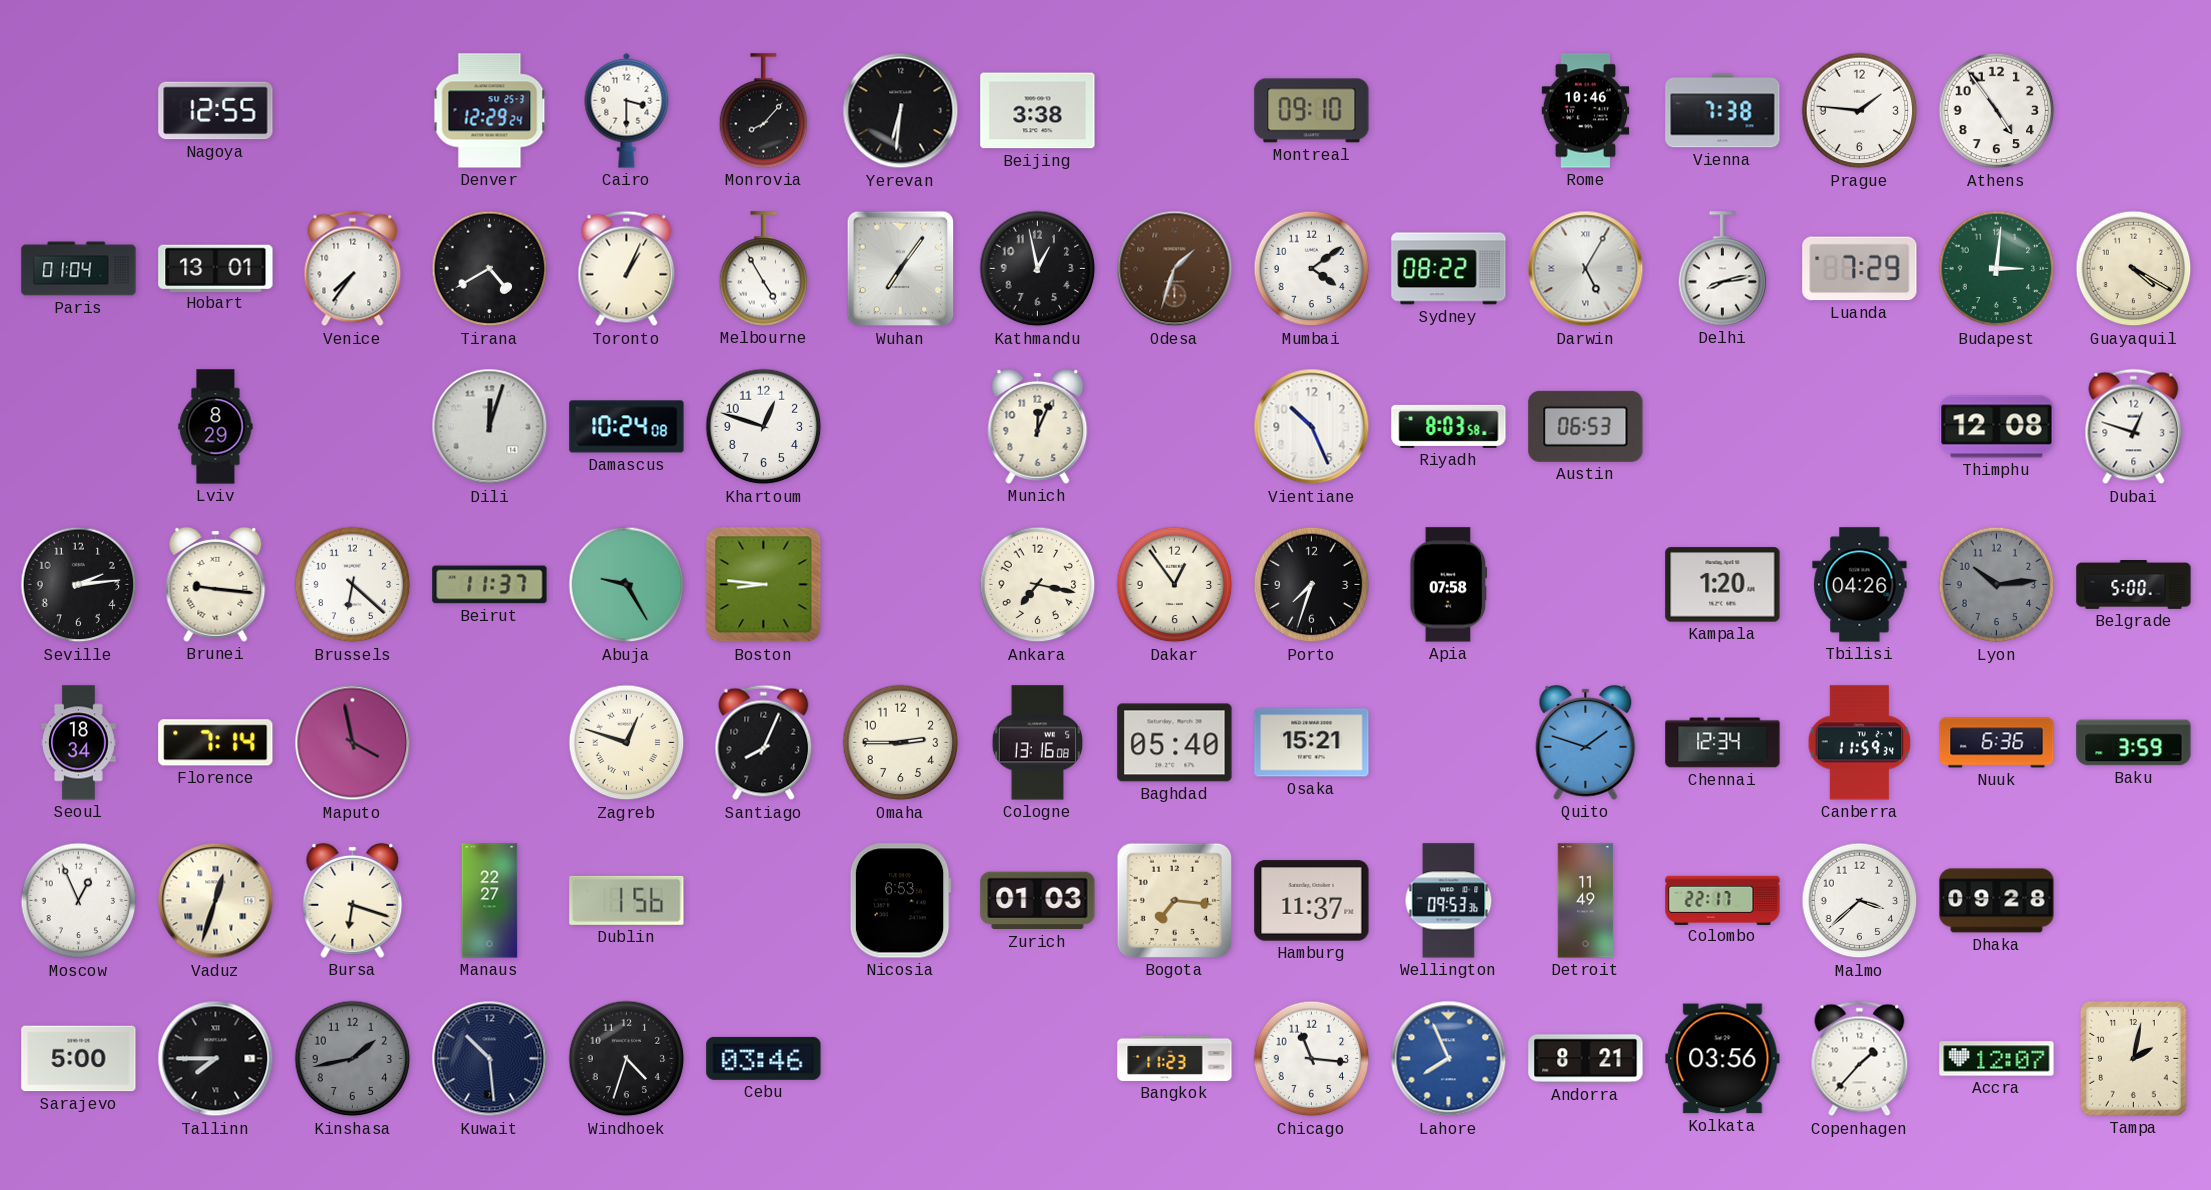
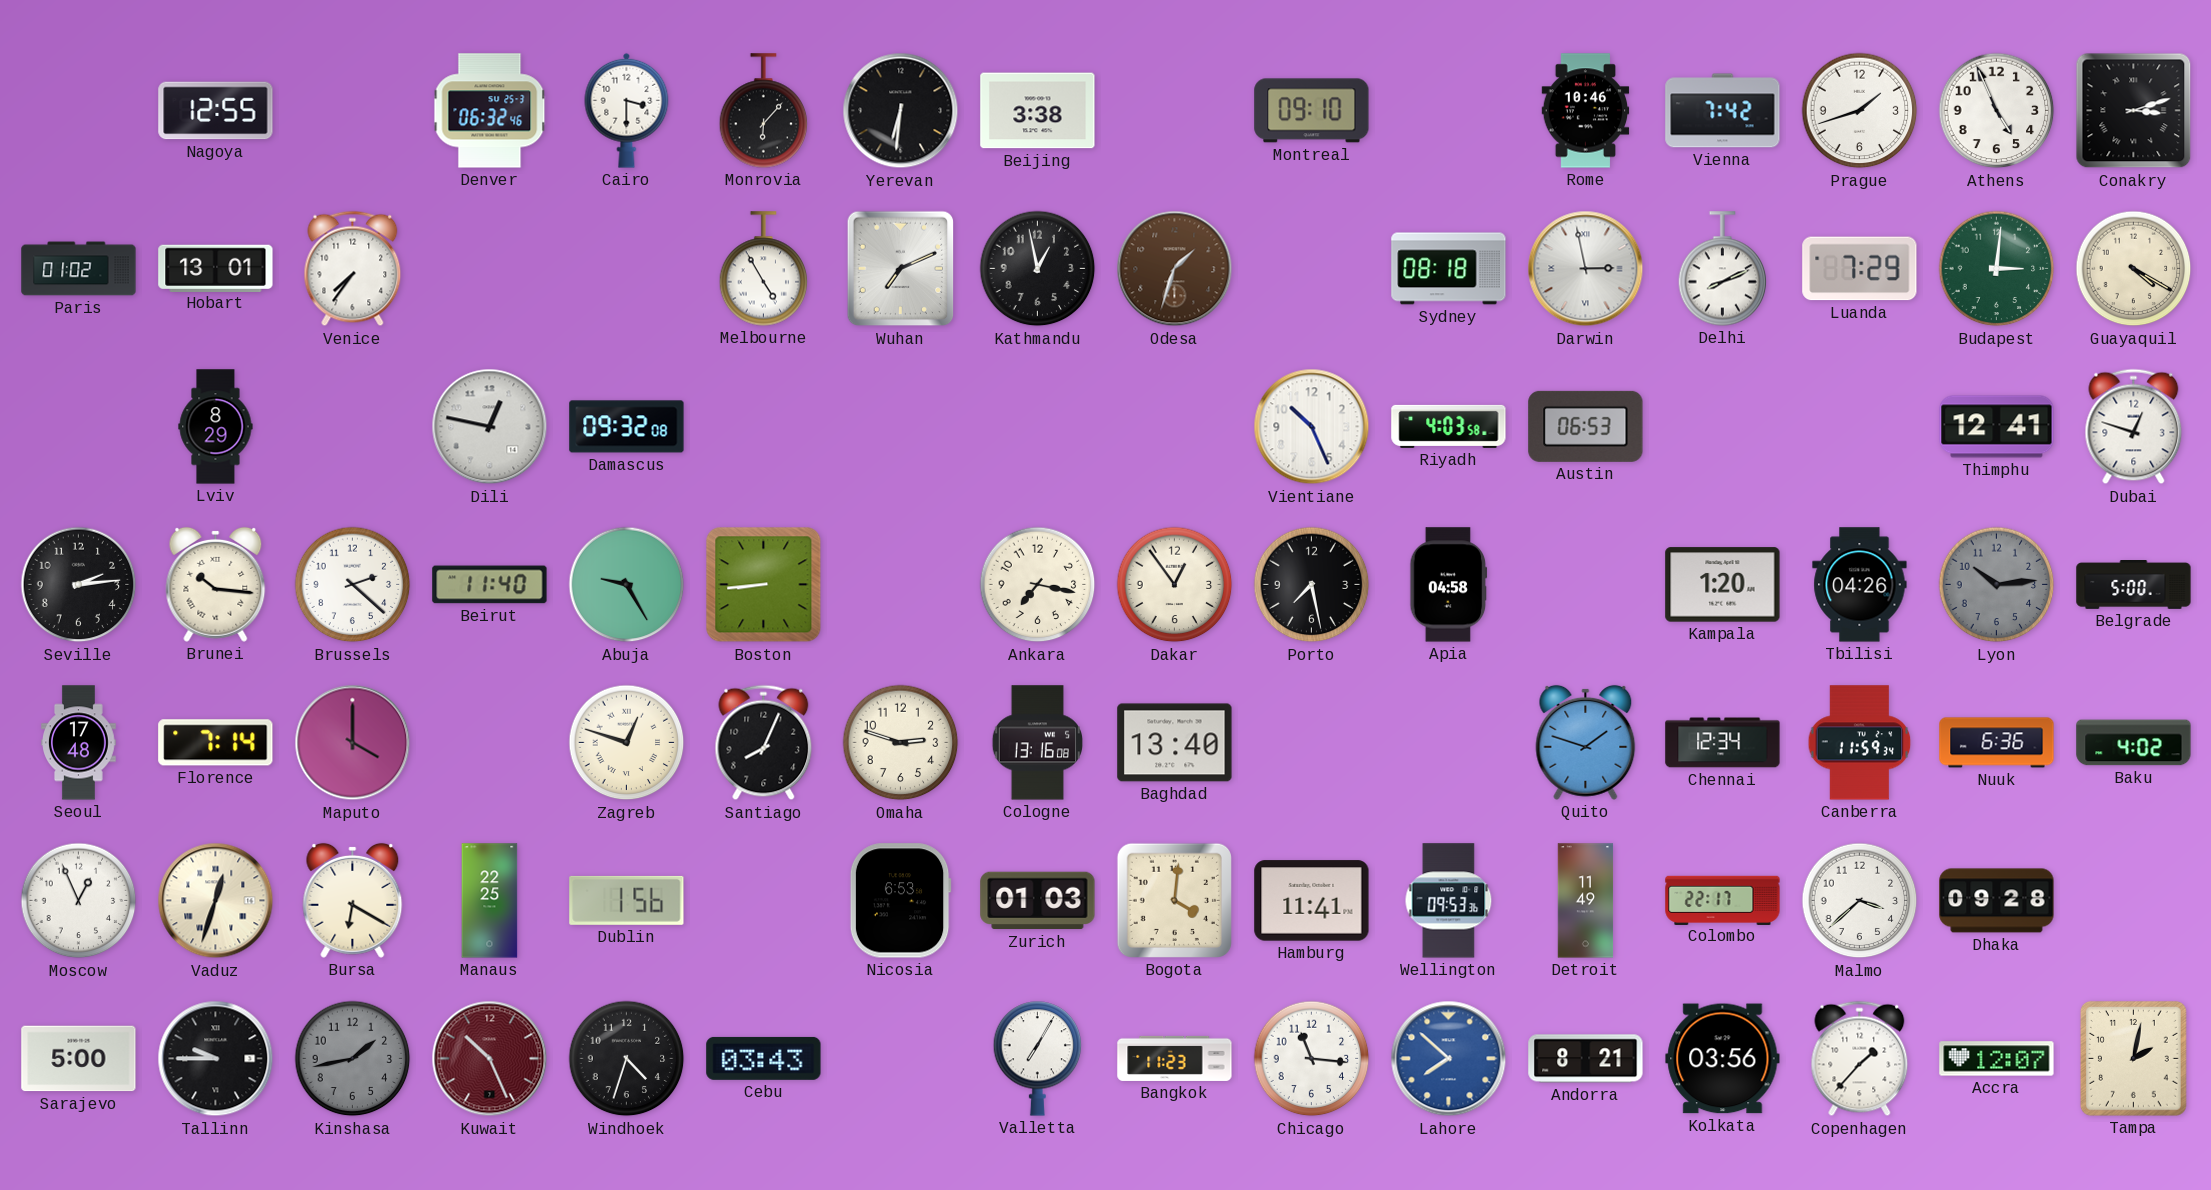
Denver: 12:29 -> 06:32 (490, 111)
Monrovia: 8:07 -> 6:07 (764, 111)
Vienna: 7:38 -> 7:42 (1723, 111)
Prague: 1:46 -> 1:42 (1860, 111)
Athens: 4:54 -> 4:56 (1997, 111)
Conakry: none -> 3:12 (2134, 111)
Paris: 01:04 -> 01:02 (79, 269)
Tirana: 4:40 -> none (490, 269)
Toronto: 1:04 -> none (627, 269)
Wuhan: 7:06 -> 7:11 (901, 269)
Mumbai: 4:09 -> none (1312, 269)
Sydney: 08:22 -> 08:18 (1449, 269)
Darwin: 5:05 -> 2:58 (1586, 269)
Delhi: 8:13 -> 8:11 (1723, 269)
Dili: 12:03 -> 12:47 (490, 427)
Damascus: 10:24 -> 09:32 (627, 427)
Khartoum: 12:48 -> none (764, 427)
Munich: 12:04 -> none (1038, 426)
Riyadh: 8:03 -> 4:03 (1449, 426)
Thimphu: 12:08 -> 12:41 (1997, 427)
Brunei: 9:16 -> 10:16 (216, 584)
Brussels: 6:22 -> 2:22 (353, 585)
Beirut: 11:37 -> 11:40 (490, 585)
Boston: 8:46 -> 8:44 (764, 585)
Porto: 7:33 -> 7:28 (1312, 585)
Apia: 07:58 -> 04:58 (1449, 585)
Seoul: 18:34 -> 17:48 (79, 743)
Maputo: 3:58 -> 4:00 (353, 743)
Omaha: 2:45 -> 2:48 (901, 743)
Baghdad: 05:40 -> 13:40 (1175, 743)
Osaka: 15:21 -> none (1312, 743)
Baku: 3:59 -> 4:02 (2134, 743)
Bursa: 6:18 -> 6:20 (353, 900)
Manaus: 22:27 -> 22:25 (490, 901)
Bogota: 7:16 -> 4:01 (1174, 900)
Hamburg: 11:37 -> 11:41 (1312, 901)
Tallinn: 7:45 -> 9:45 (216, 1059)
Kuwait: 10:29 -> 10:26 (490, 1059)
Kuwait dial: navy -> burgundy (490, 1059)
Cebu: 03:46 -> 03:43 (764, 1058)
Valletta: none -> 7:05 (1038, 1059)
Lahore: 7:56 -> 7:52 (1449, 1059)
